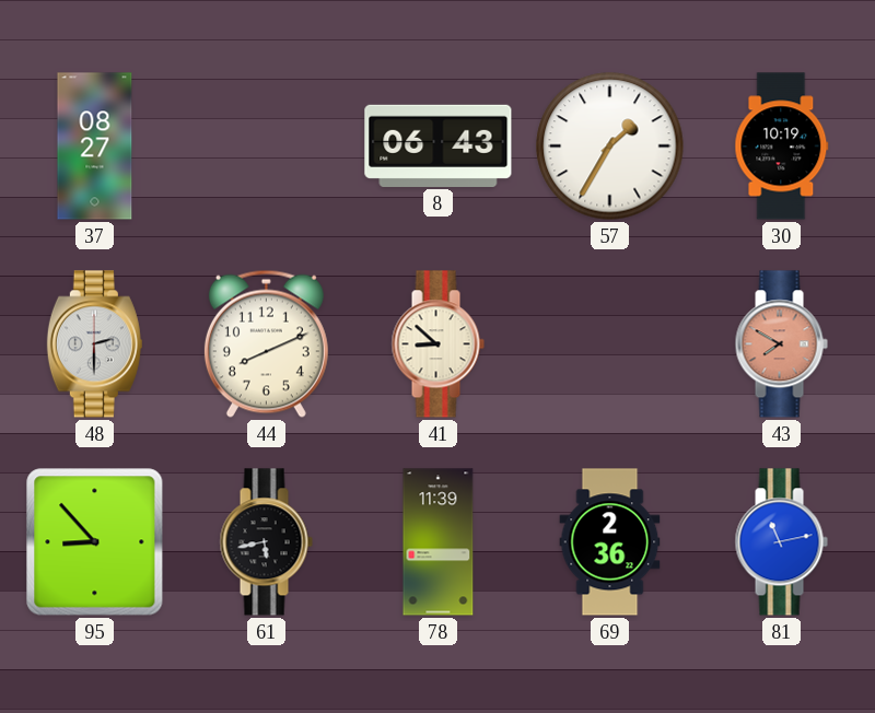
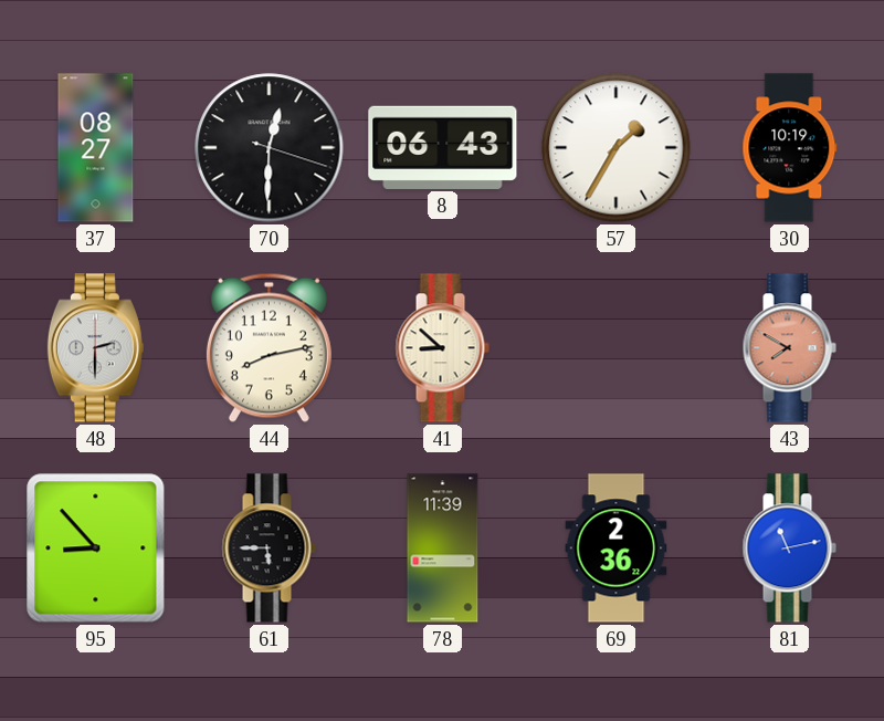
70: none -> 12:30 (270, 148)
44: 8:11 -> 8:13 (269, 347)
61: 5:43 -> 5:45 (269, 548)
